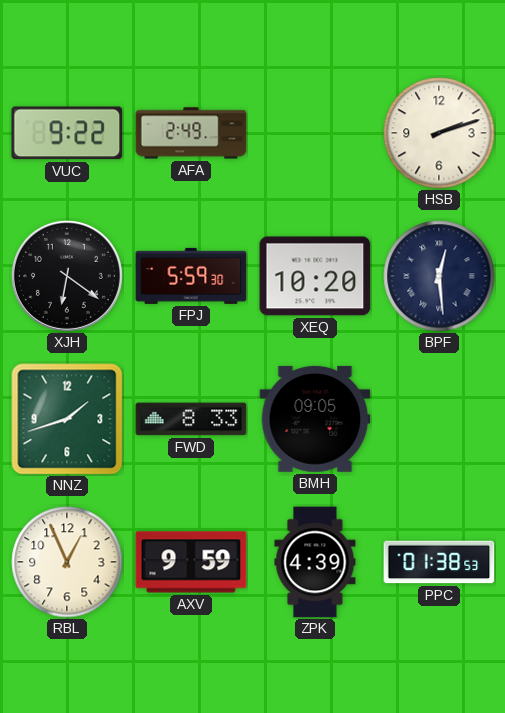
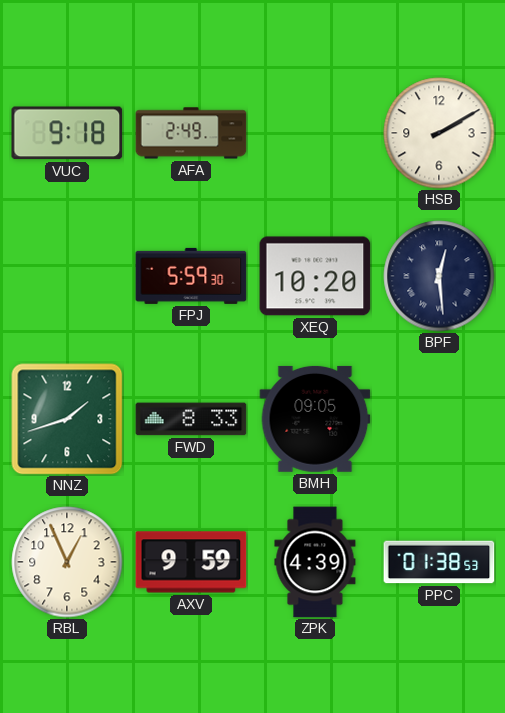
VUC: 9:22 -> 9:18 (67, 133)
HSB: 2:12 -> 2:10 (439, 133)
XJH: 6:21 -> none (67, 276)
